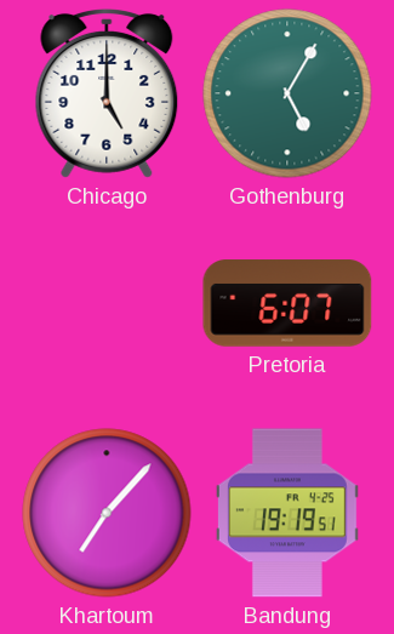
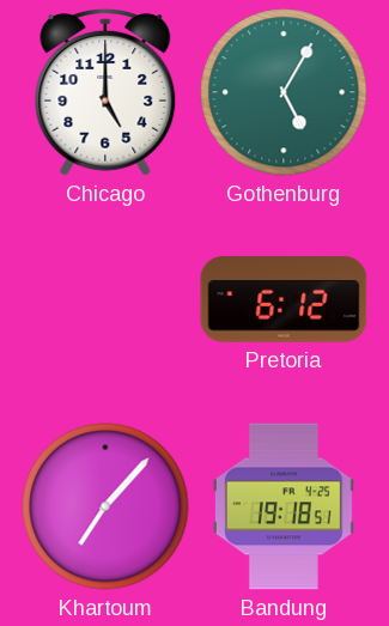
Pretoria: 6:07 -> 6:12 (284, 299)
Bandung: 19:19 -> 19:18 (284, 506)
